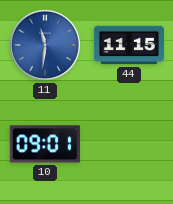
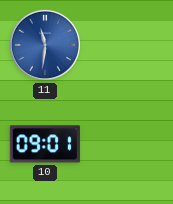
44: 11:15 -> none (128, 45)
